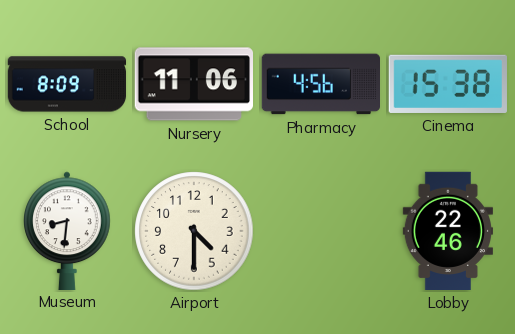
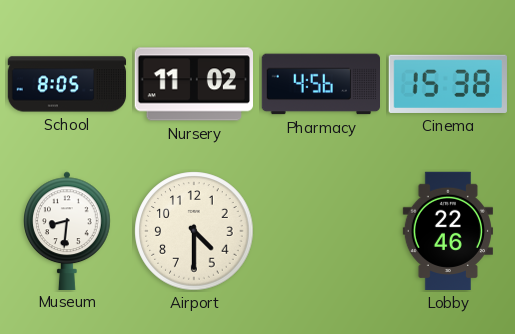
School: 8:09 -> 8:05 (67, 84)
Nursery: 11:06 -> 11:02 (193, 84)
